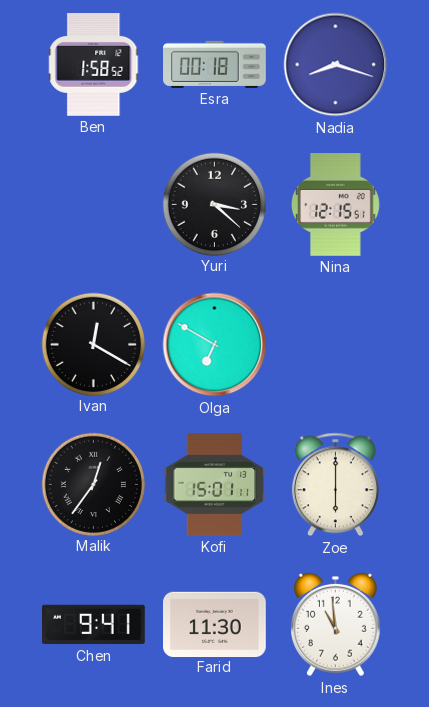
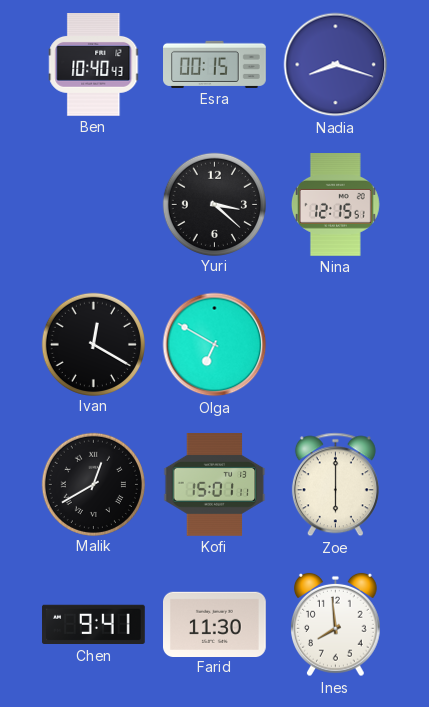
Ben: 1:58 -> 10:40 (94, 65)
Esra: 00:18 -> 00:15 (215, 64)
Malik: 12:36 -> 12:40 (93, 484)
Ines: 10:59 -> 7:59 (336, 625)
